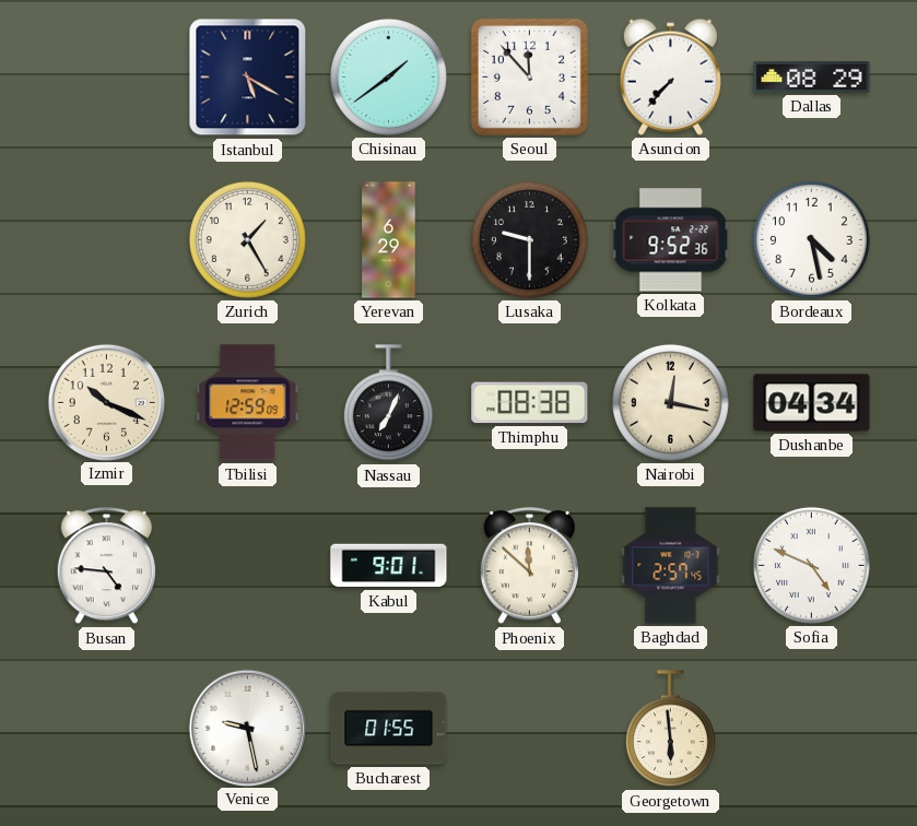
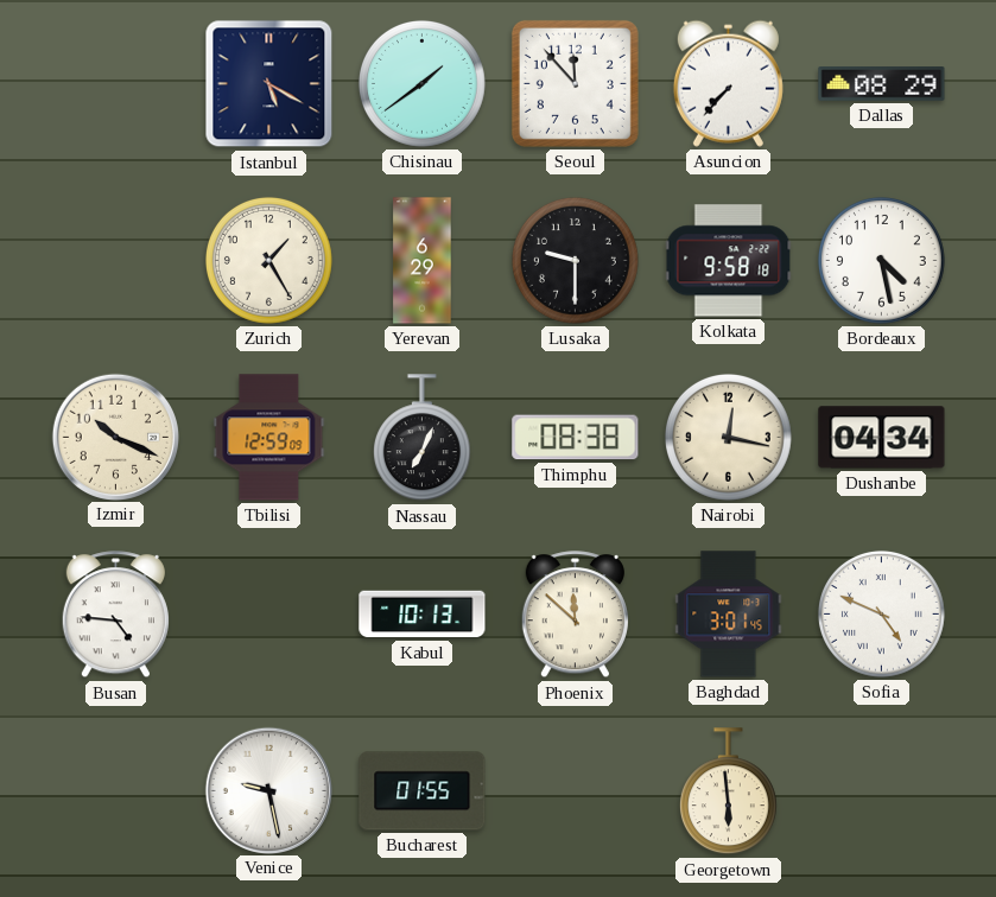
Kolkata: 9:52 -> 9:58 (729, 261)
Kabul: 9:01 -> 10:13 (423, 615)
Baghdad: 2:57 -> 3:01 (729, 615)
